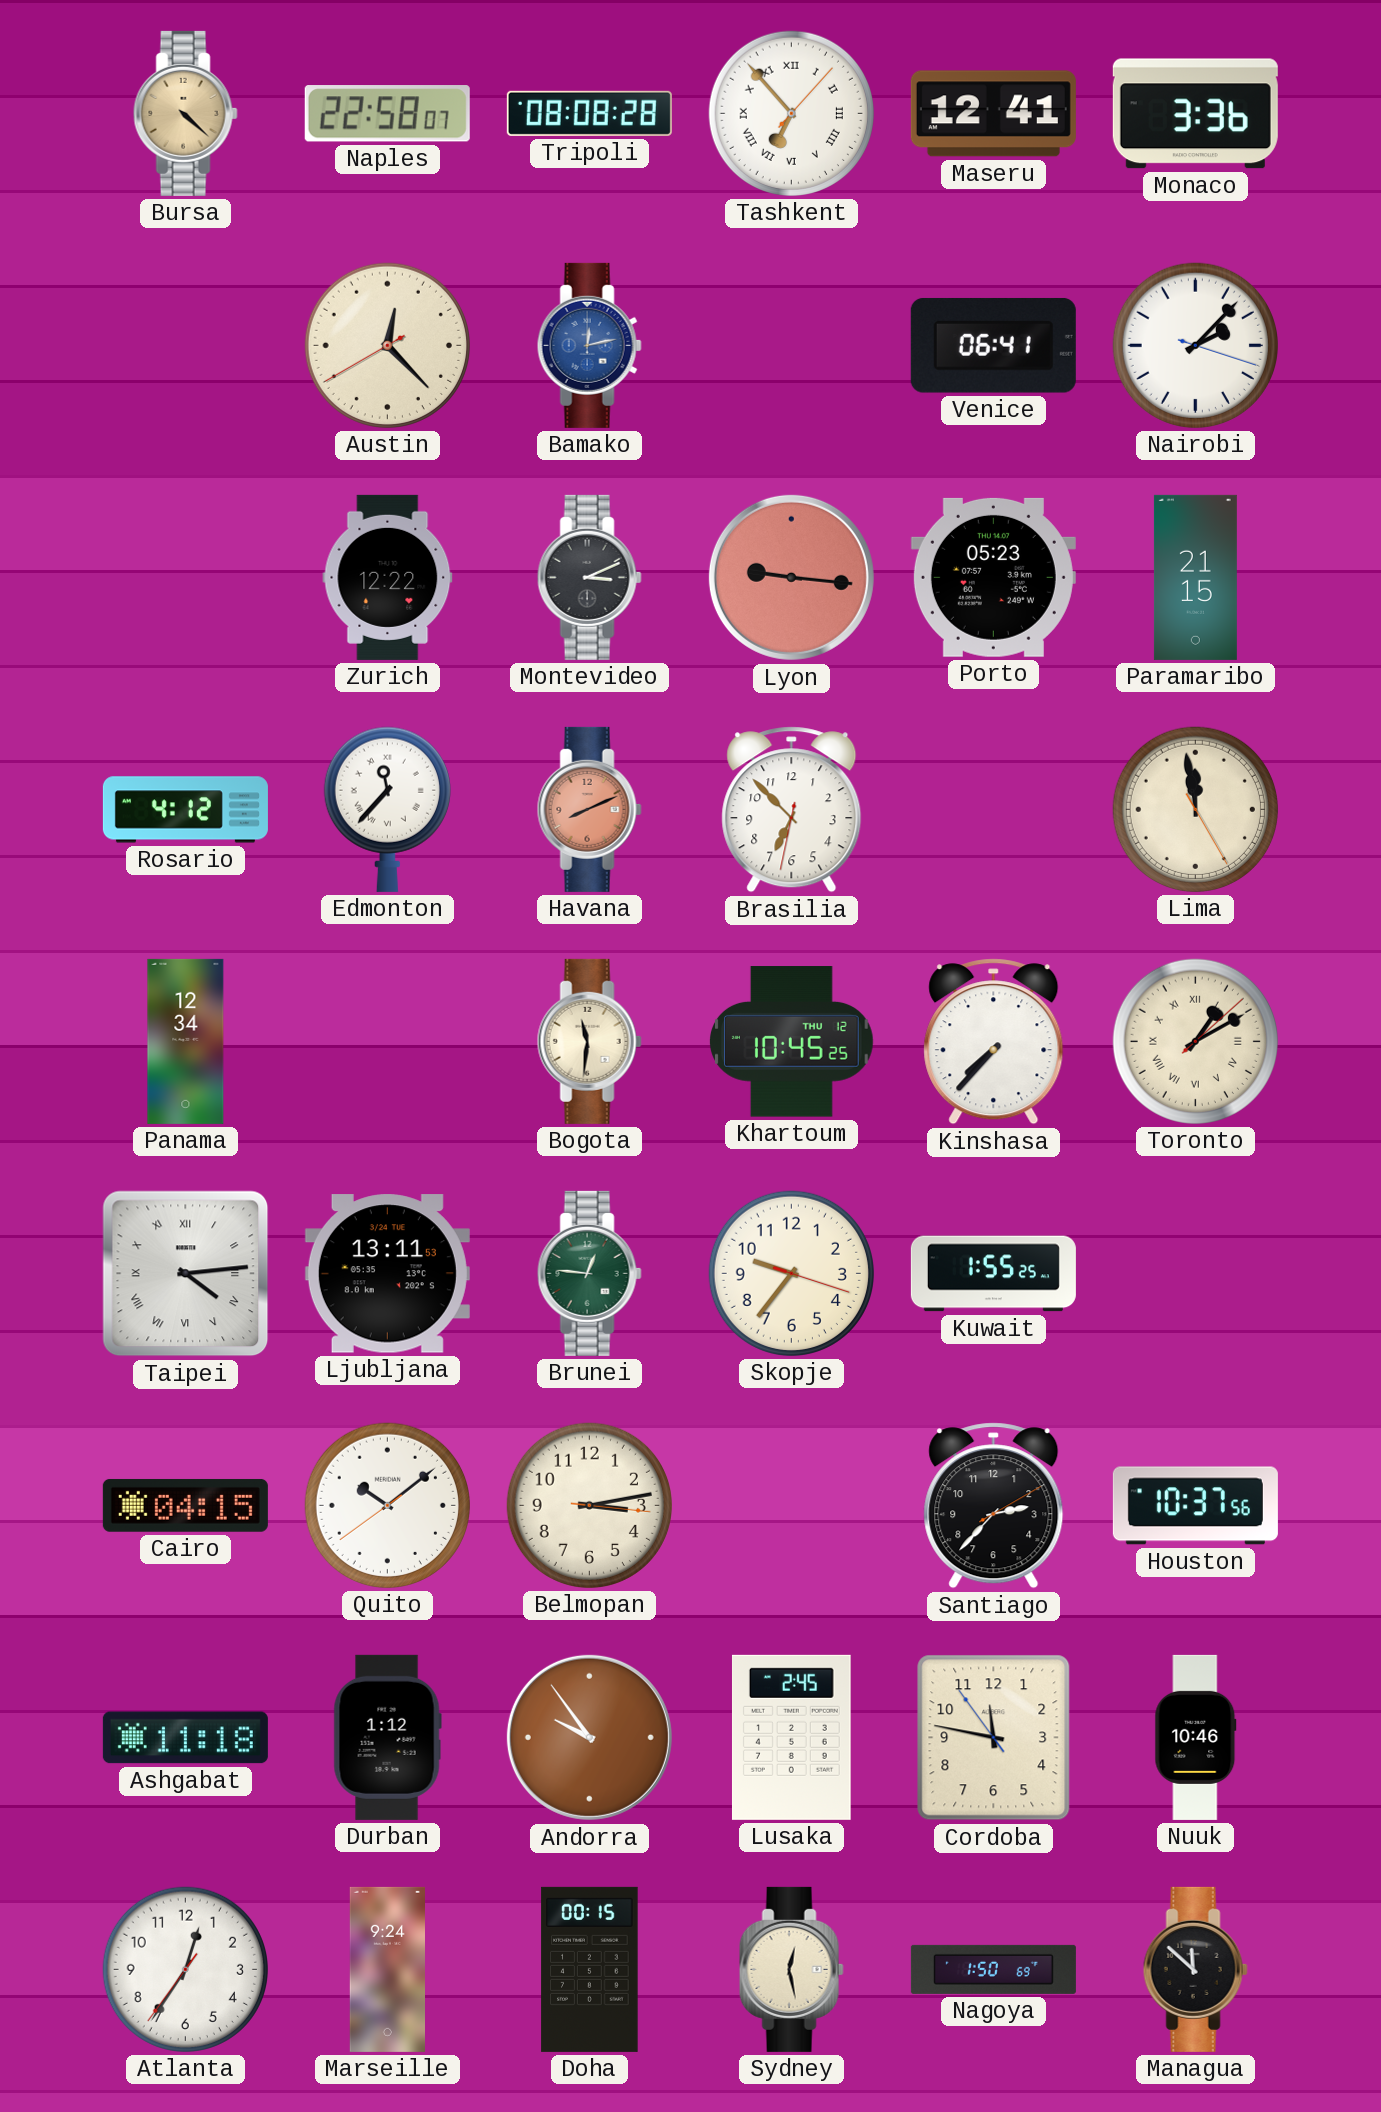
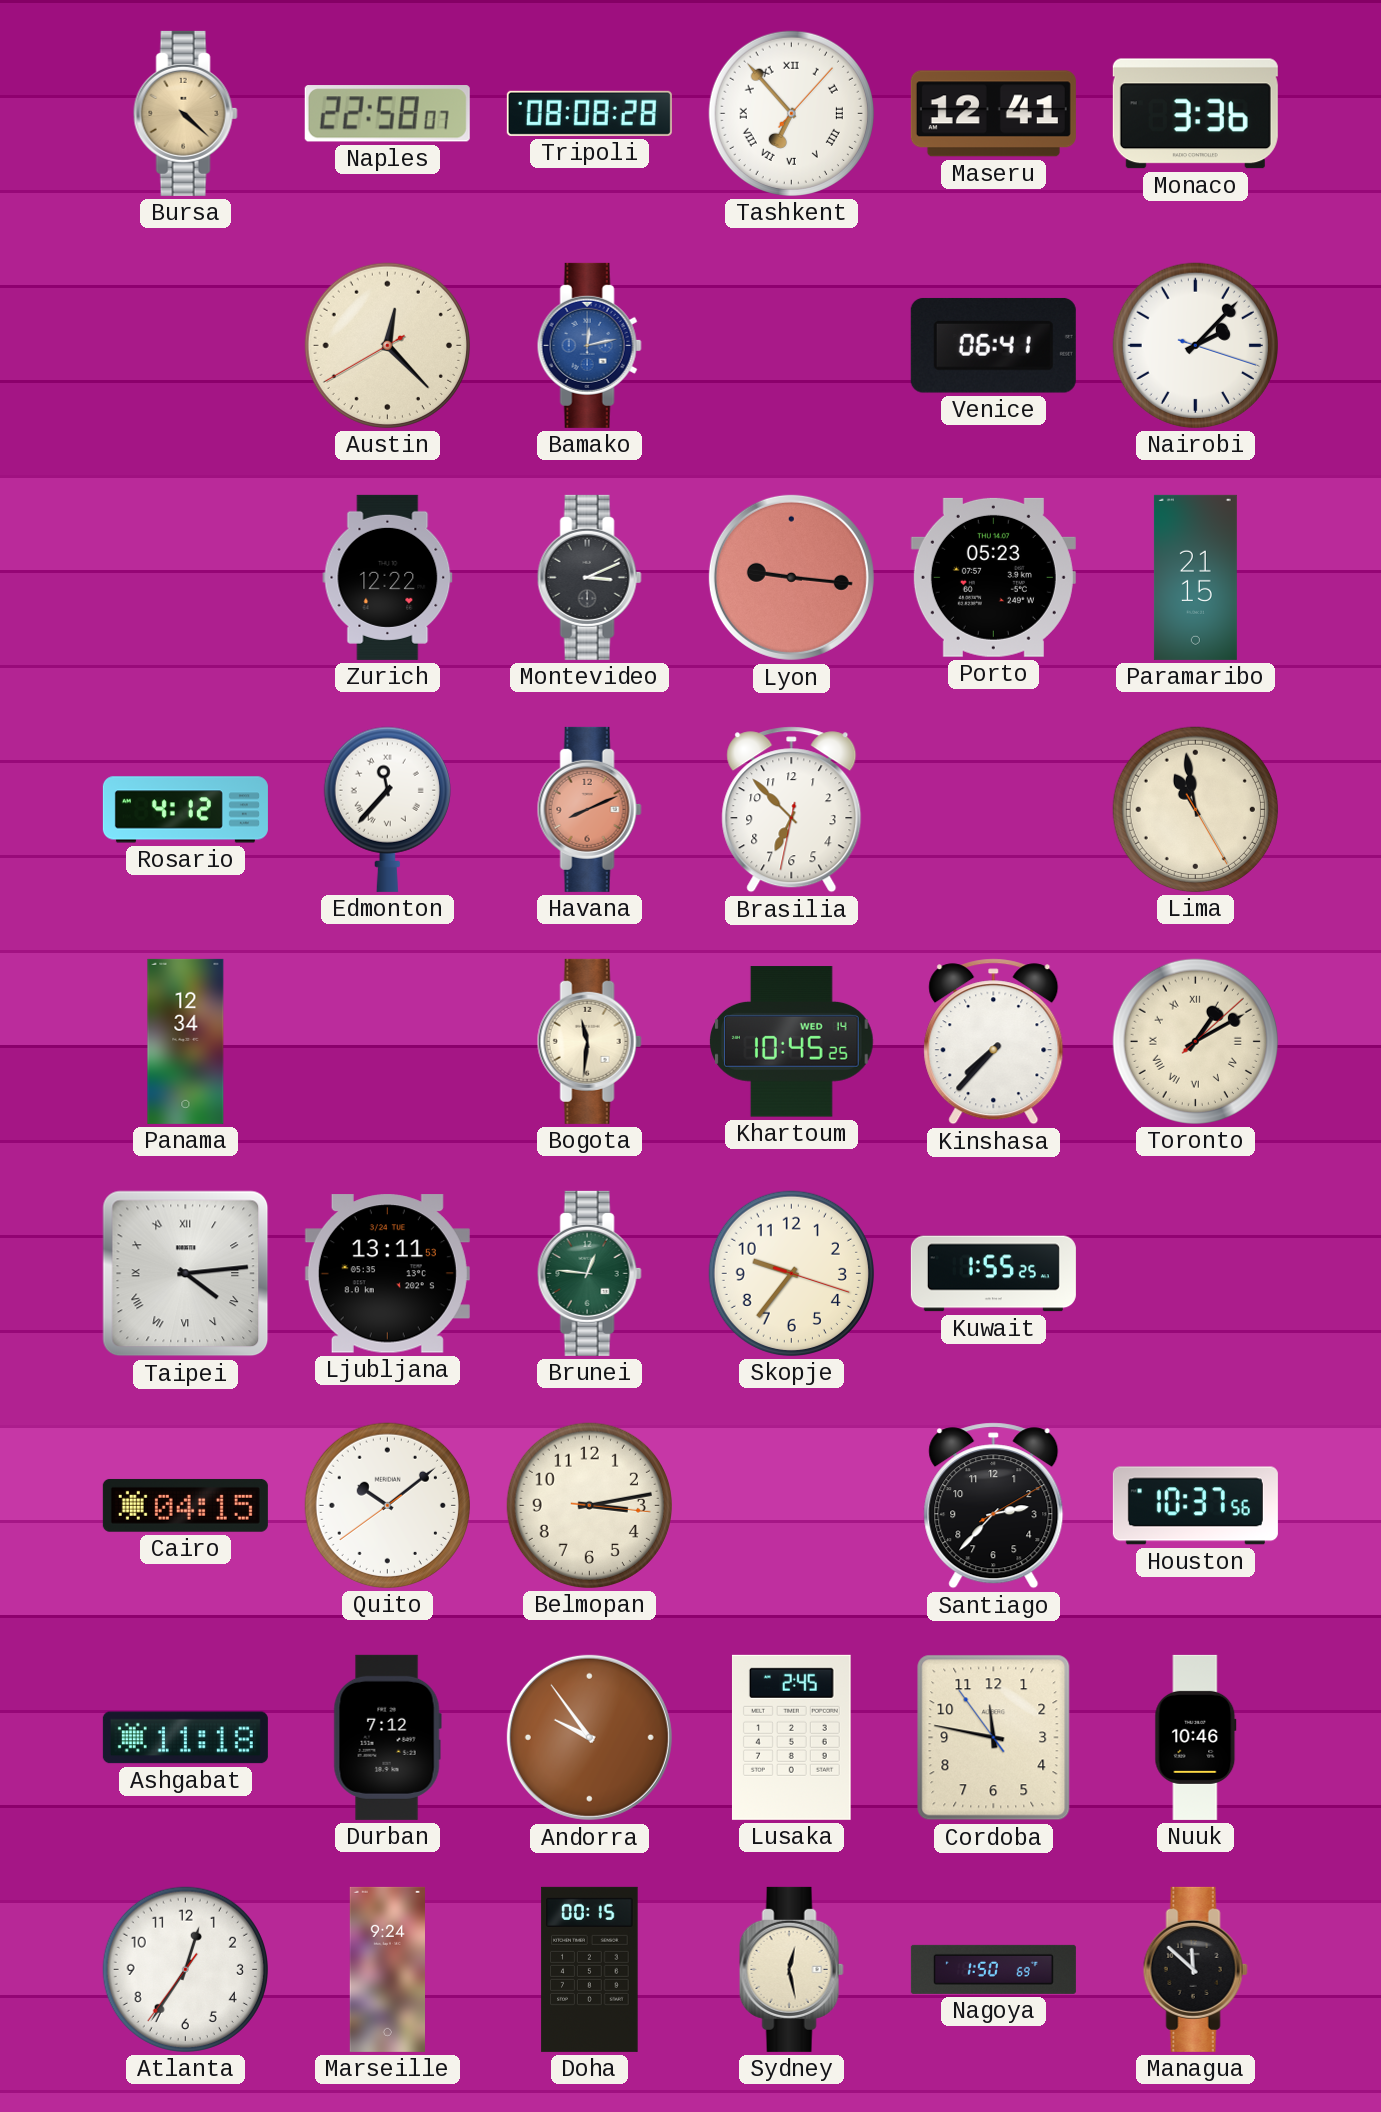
Lima: 11:58 -> 10:58 (1195, 809)
Khartoum date: THU 12 -> WED 14 (792, 1042)
Durban: 1:12 -> 7:12 (387, 1737)
